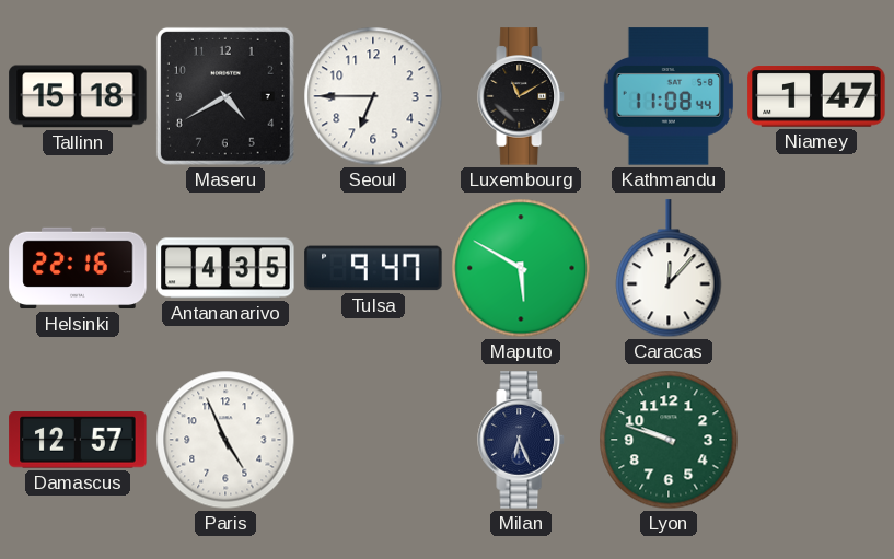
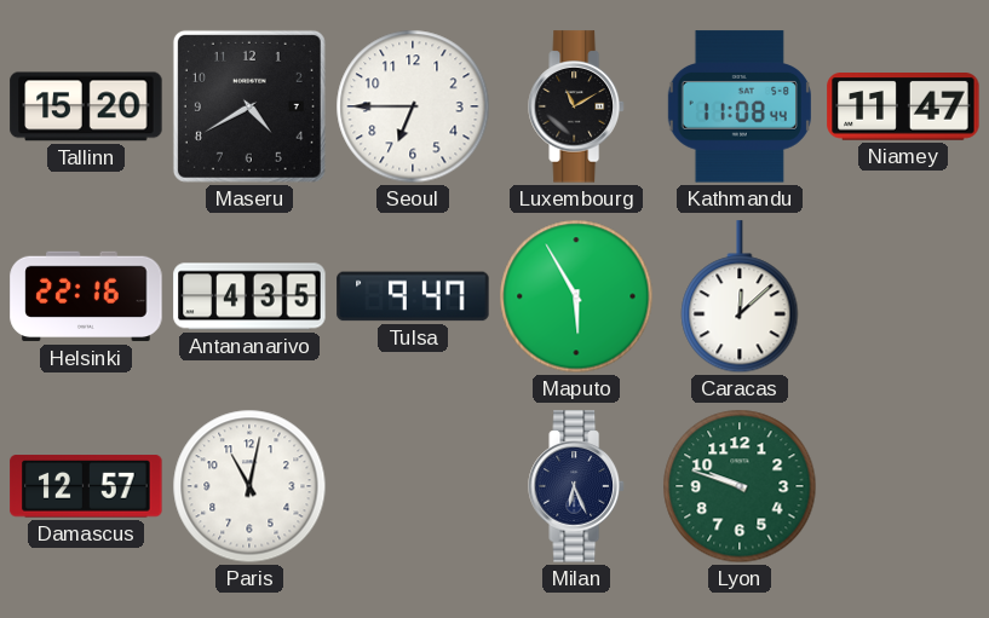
Tallinn: 15:18 -> 15:20 (86, 106)
Niamey: 1:47 -> 11:47 (903, 108)
Maputo: 5:50 -> 5:55 (576, 296)
Caracas: 12:07 -> 12:08 (740, 298)
Paris: 4:56 -> 11:02 (249, 486)
